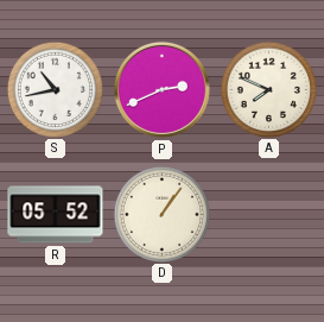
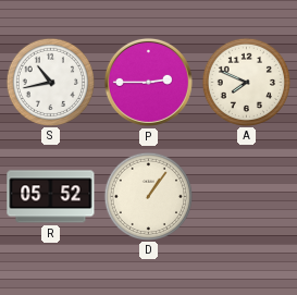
P: 2:41 -> 2:45 (148, 82)
